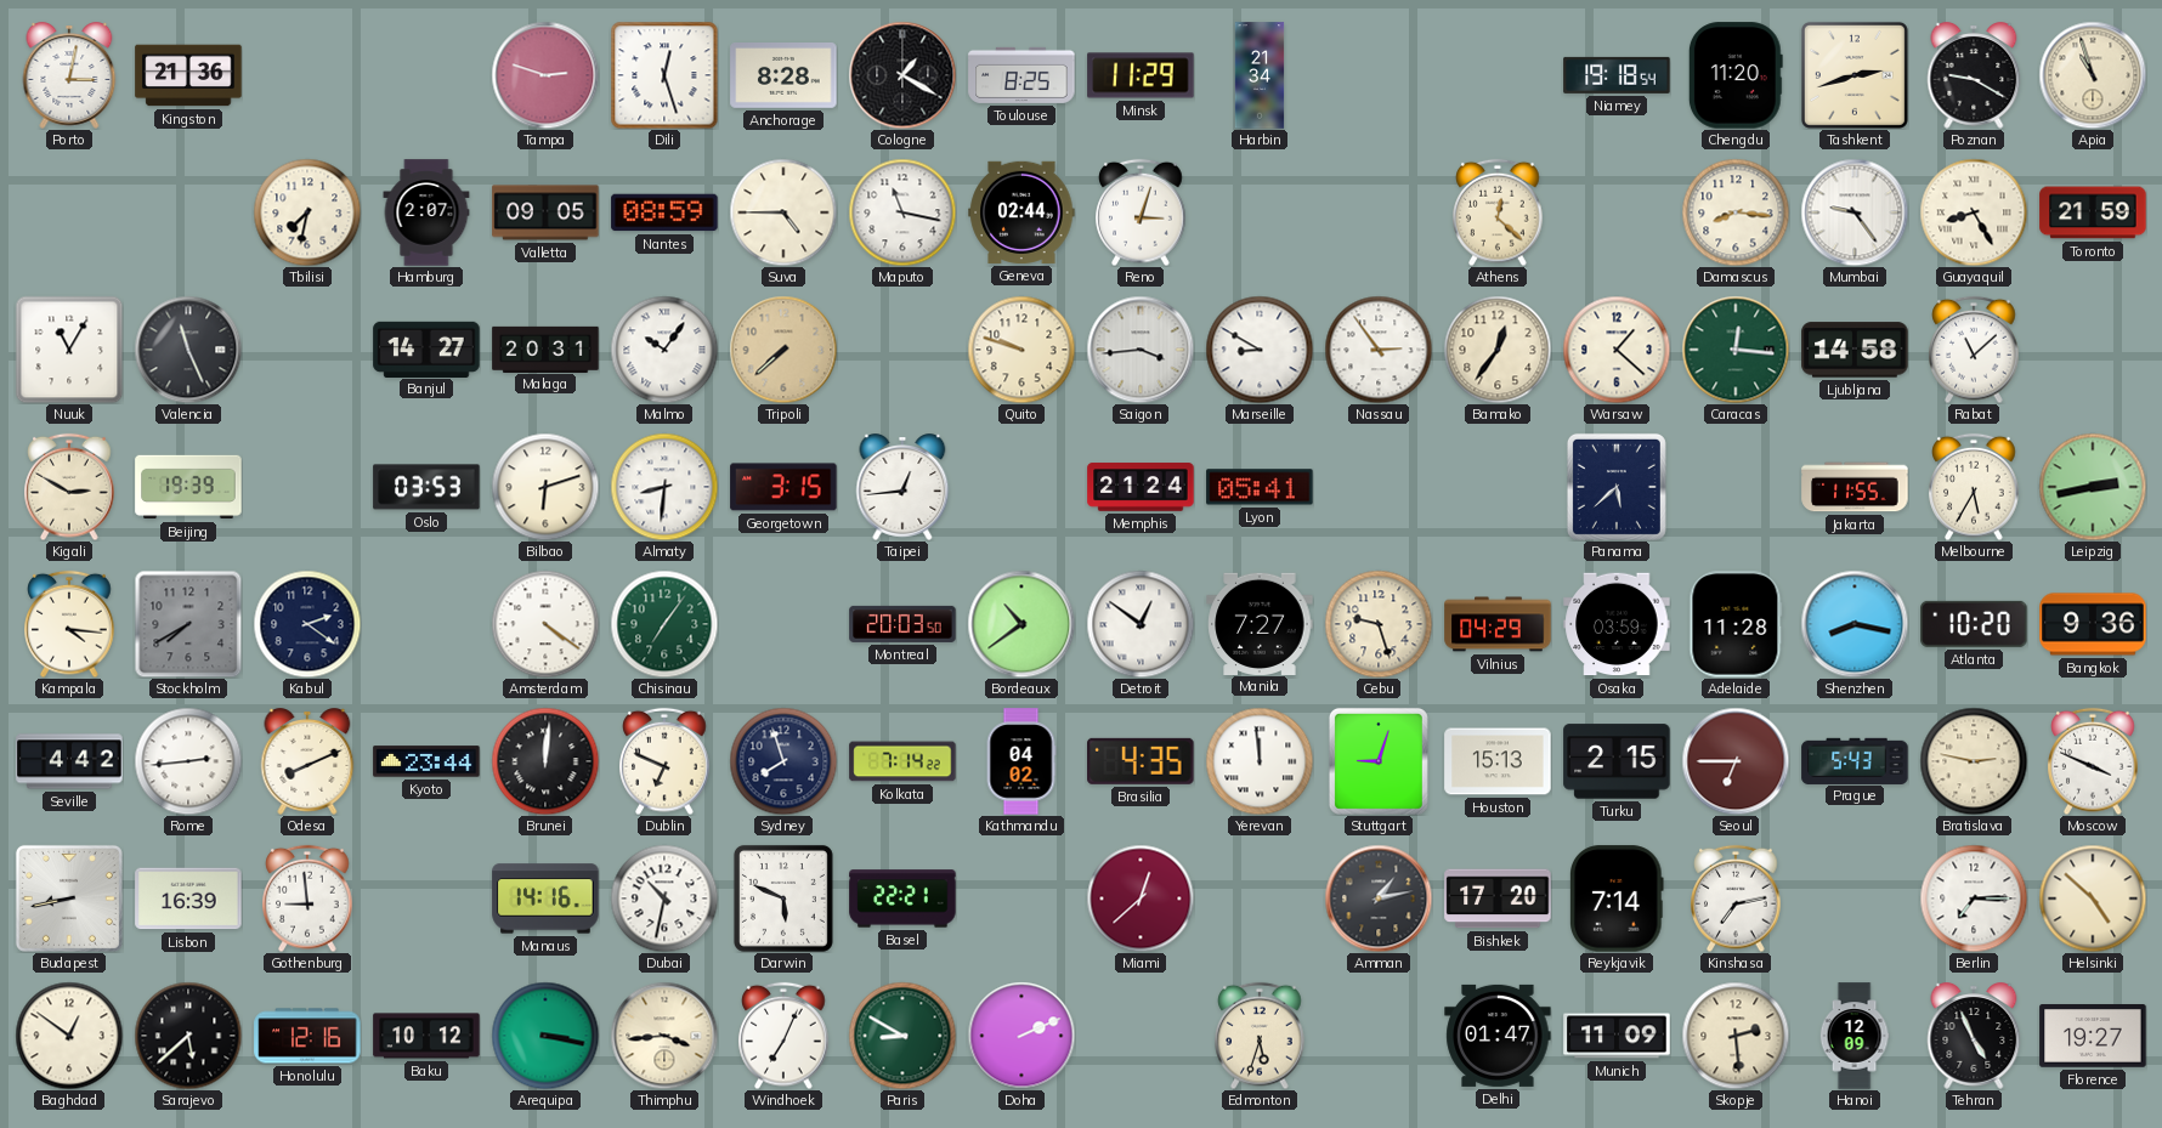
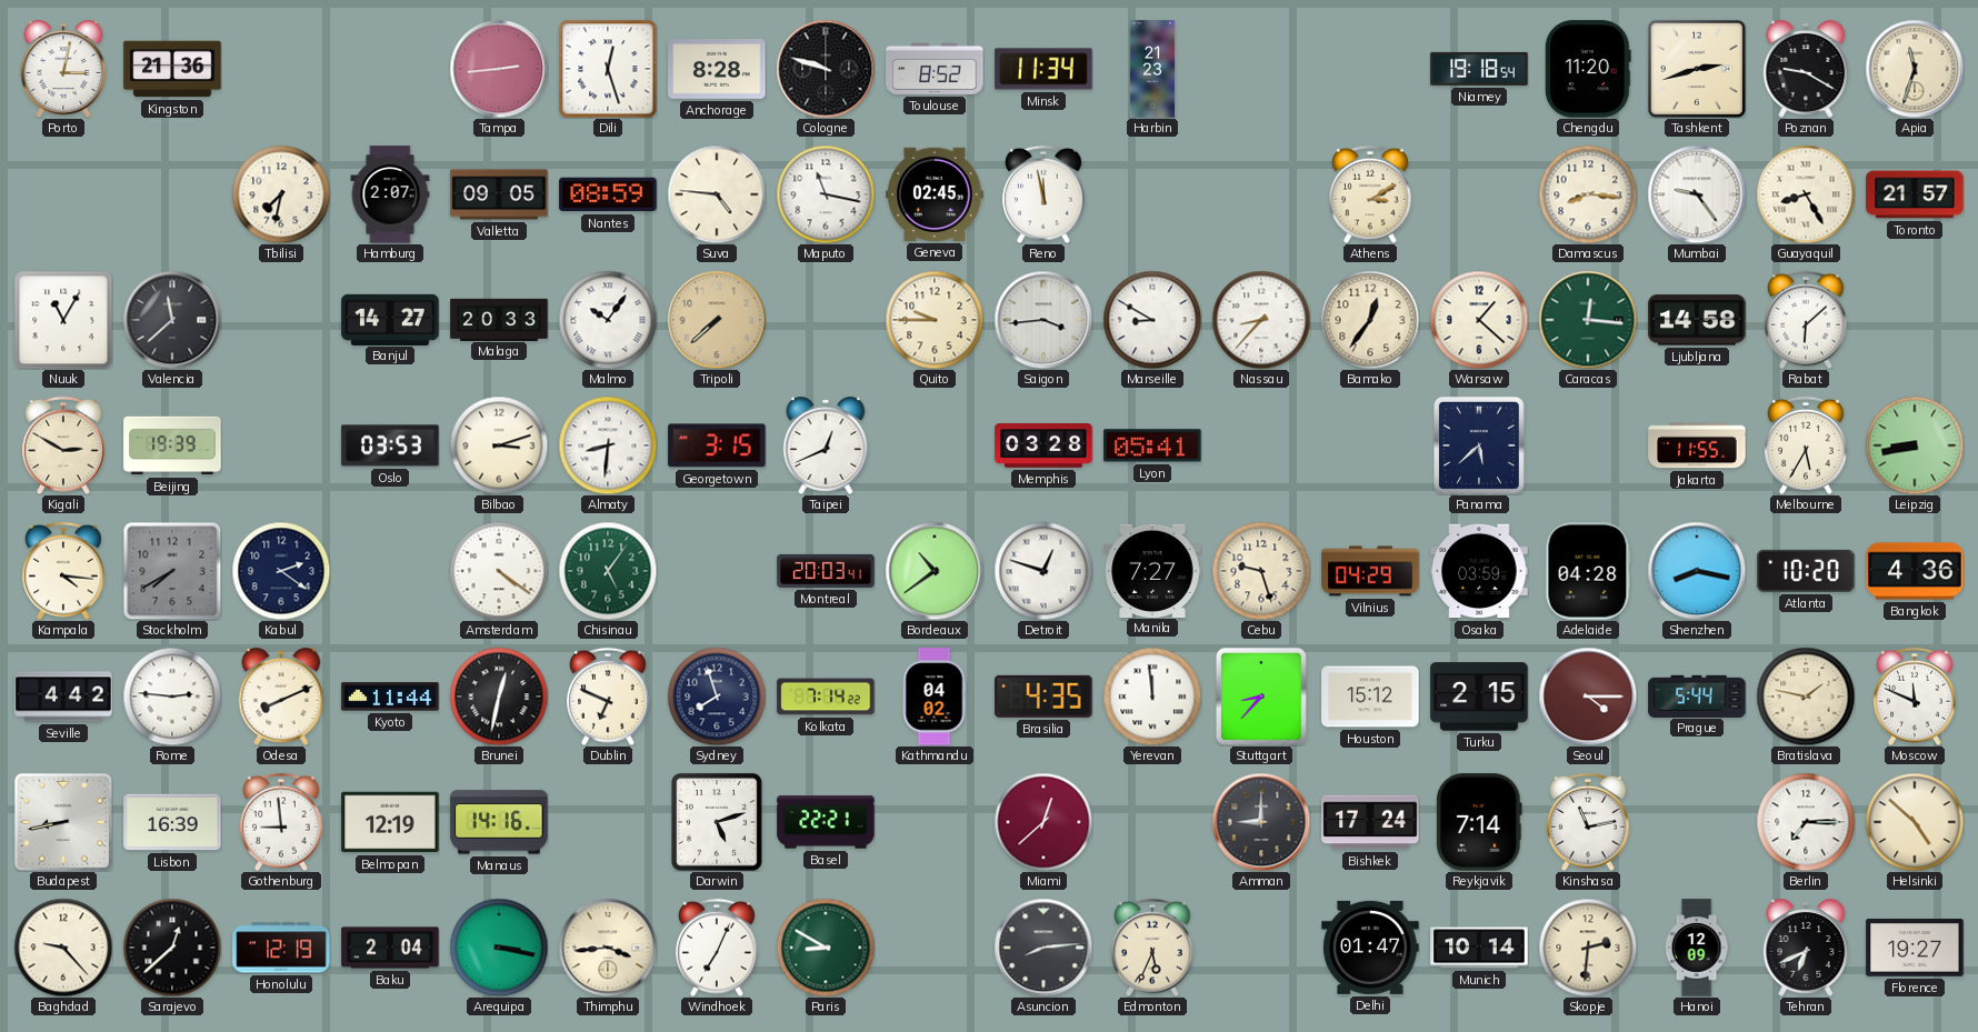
Tampa: 2:48 -> 2:44 (499, 69)
Cologne: 1:20 -> 9:48 (826, 69)
Toulouse: 8:25 -> 8:52 (935, 69)
Minsk: 11:29 -> 11:34 (1043, 69)
Harbin: 21:34 -> 21:23 (1152, 69)
Apia: 10:57 -> 11:33 (1915, 69)
Suva: 4:45 -> 4:46 (717, 194)
Geneva: 02:44 -> 02:45 (935, 194)
Reno: 3:03 -> 11:58 (1043, 194)
Athens: 12:22 -> 3:10 (1370, 194)
Toronto: 21:59 -> 21:57 (1915, 194)
Valencia: 11:26 -> 11:38 (172, 320)
Malaga: 20:31 -> 20:33 (499, 319)
Quito: 9:48 -> 9:45 (935, 320)
Nassau: 2:54 -> 8:37 (1261, 320)
Rabat: 11:08 -> 6:08 (1806, 320)
Bilbao: 6:12 -> 3:12 (499, 445)
Taipei: 12:44 -> 12:41 (826, 445)
Memphis: 21:24 -> 03:28 (1043, 445)
Leipzig: 2:43 -> 8:43 (1915, 445)
Chisinau: 7:06 -> 5:06 (608, 571)
Montreal: 20:03:50 -> 20:03:41 (826, 571)
Detroit: 12:51 -> 12:48 (1043, 571)
Adelaide: 11:28 -> 04:28 (1588, 571)
Bangkok: 9:36 -> 4:36 (1915, 571)
Rome: 2:44 -> 2:46 (172, 697)
Kyoto: 23:44 -> 11:44 (390, 697)
Brunei: 12:01 -> 12:32 (499, 697)
Stuttgart: 9:03 -> 8:37 (1261, 697)
Houston: 15:13 -> 15:12 (1370, 697)
Seoul: 6:45 -> 4:15 (1588, 697)
Prague: 5:43 -> 5:44 (1697, 695)
Bratislava: 2:47 -> 1:47 (1806, 697)
Moscow: 3:49 -> 11:49 (1915, 697)
Belmopan: none -> 12:19 (390, 822)
Dubai: 10:32 -> none (664, 899)
Darwin: 5:49 -> 5:12 (717, 822)
Amman: 1:13 -> 9:00 (1261, 822)
Bishkek: 17:20 -> 17:24 (1370, 822)
Kinshasa: 7:13 -> 11:13 (1588, 822)
Baghdad: 12:51 -> 9:23 (63, 948)
Sarajevo: 5:38 -> 12:38 (172, 948)
Honolulu: 12:16 -> 12:19 (281, 948)
Baku: 10:12 -> 2:04 (390, 948)
Doha: 2:11 -> none (1021, 1036)
Asuncion: none -> 8:14 (1043, 948)
Edmonton: 5:33 -> 5:34 (1152, 948)
Munich: 11:09 -> 10:14 (1479, 948)
Skopje: 2:29 -> 2:31 (1588, 948)
Tehran: 4:56 -> 6:41 (1806, 948)
